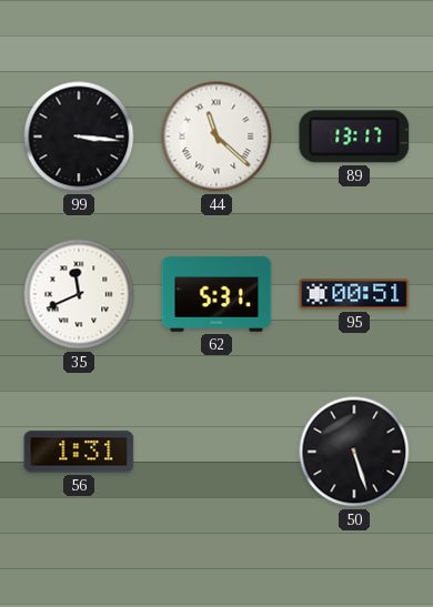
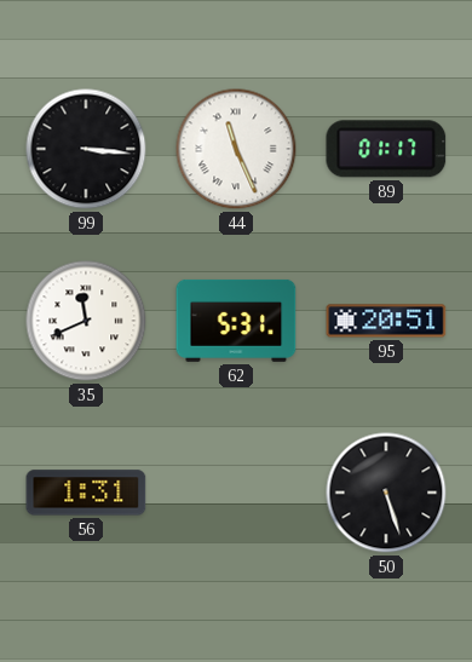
44: 11:22 -> 11:26 (236, 149)
89: 13:17 -> 01:17 (386, 149)
95: 00:51 -> 20:51 (386, 321)
